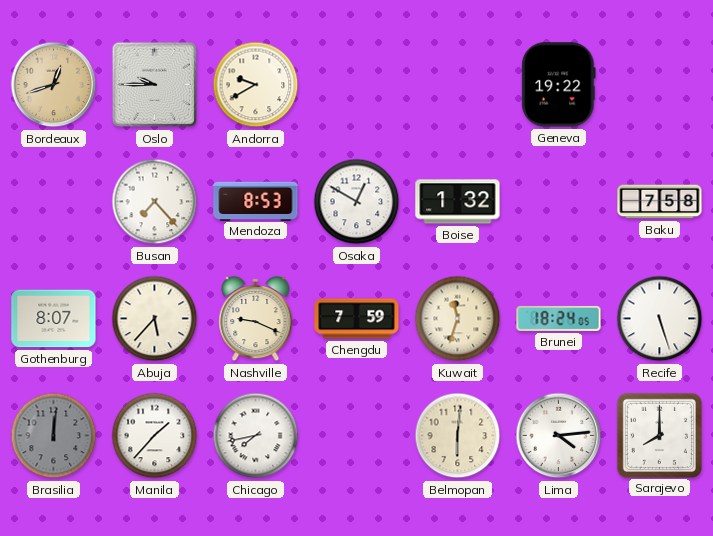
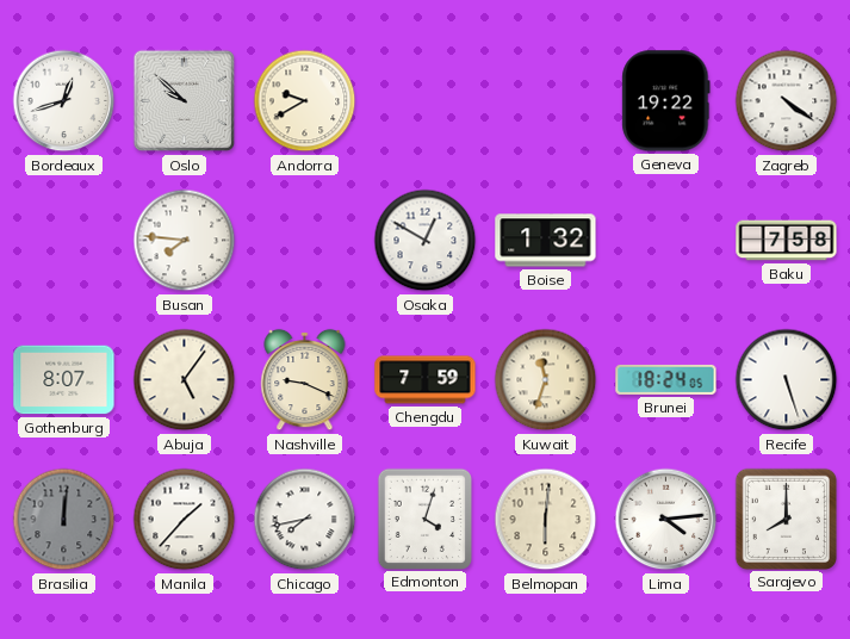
Bordeaux dial: champagne -> white (64, 101)
Oslo: 9:45 -> 9:52 (185, 101)
Zagreb: none -> 4:21 (787, 101)
Busan: 7:23 -> 7:46 (185, 241)
Mendoza: 8:53 -> none (256, 201)
Abuja: 5:37 -> 5:06 (185, 380)
Edmonton: none -> 4:03 (424, 519)
